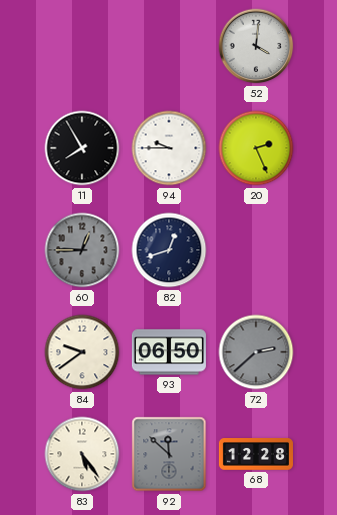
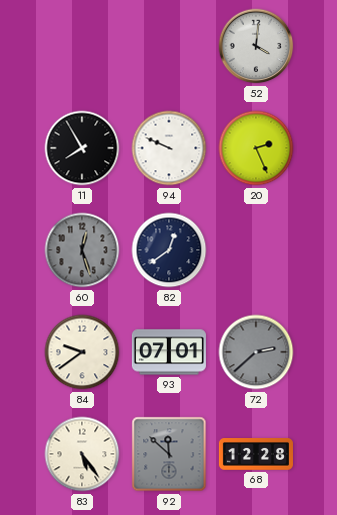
94: 9:45 -> 9:49 (169, 148)
60: 12:45 -> 12:27 (82, 250)
82: 12:42 -> 12:39 (169, 250)
93: 06:50 -> 07:01 (169, 352)
